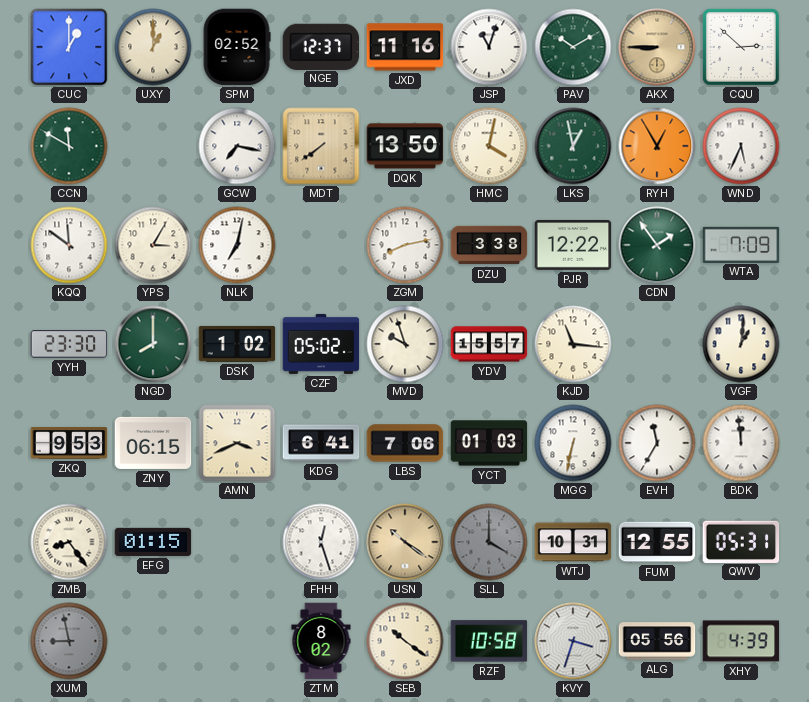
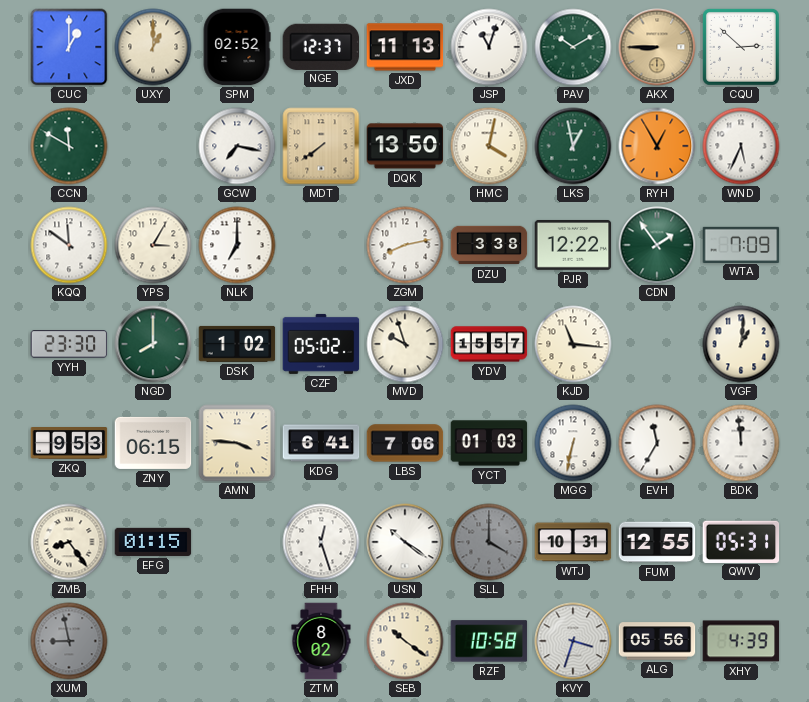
JXD: 11:16 -> 11:13 (405, 47)
NLK: 7:02 -> 7:00 (237, 245)
AMN: 3:41 -> 3:46 (237, 443)
USN dial: champagne -> white (405, 542)
